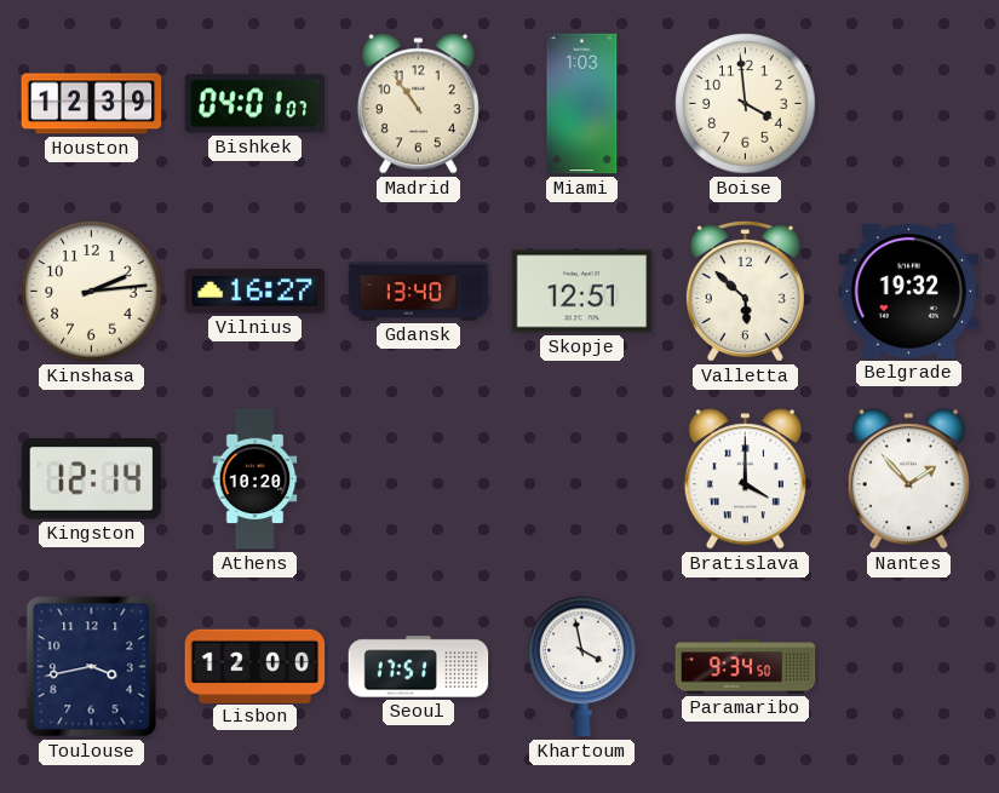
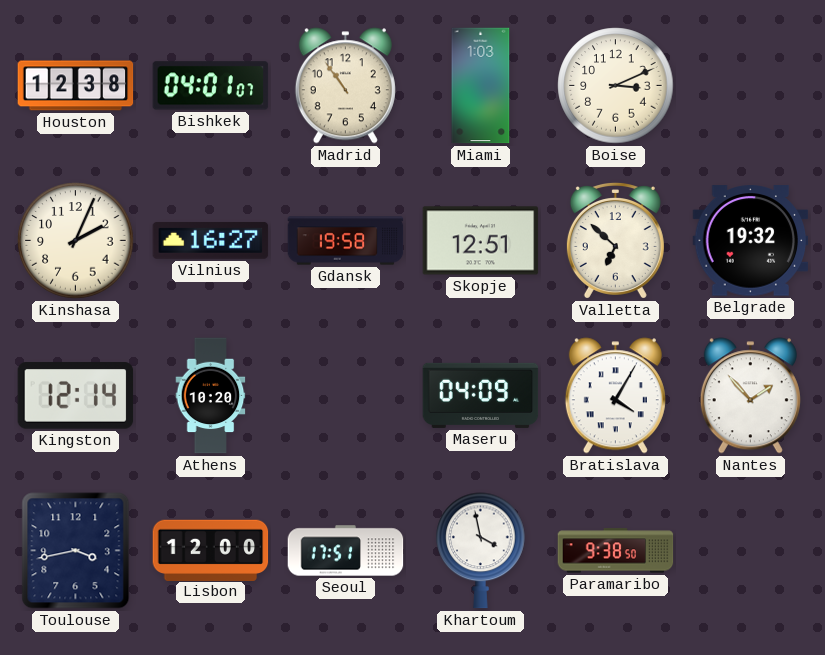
Houston: 12:39 -> 12:38 (76, 86)
Boise: 3:59 -> 3:11 (616, 86)
Kinshasa: 2:14 -> 2:04 (76, 241)
Gdansk: 13:40 -> 19:58 (346, 241)
Valletta: 5:52 -> 6:52 (615, 241)
Maseru: none -> 04:09 (481, 395)
Bratislava: 4:00 -> 4:05 (615, 396)
Paramaribo: 9:34 -> 9:38 (616, 551)
